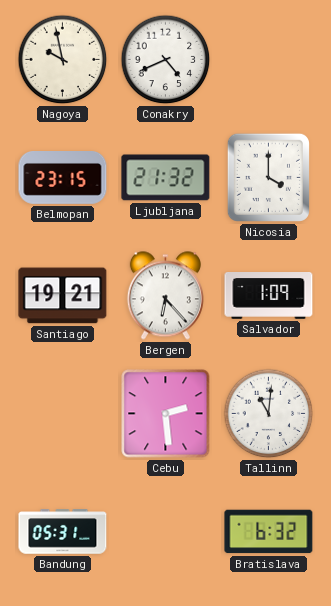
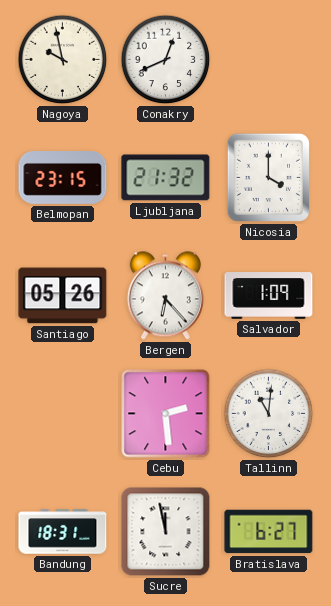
Conakry: 4:41 -> 12:41 (166, 60)
Santiago: 19:21 -> 05:26 (63, 296)
Bandung: 05:31 -> 18:31 (63, 532)
Sucre: none -> 11:58 (166, 532)
Bratislava: 6:32 -> 6:27 (269, 532)
